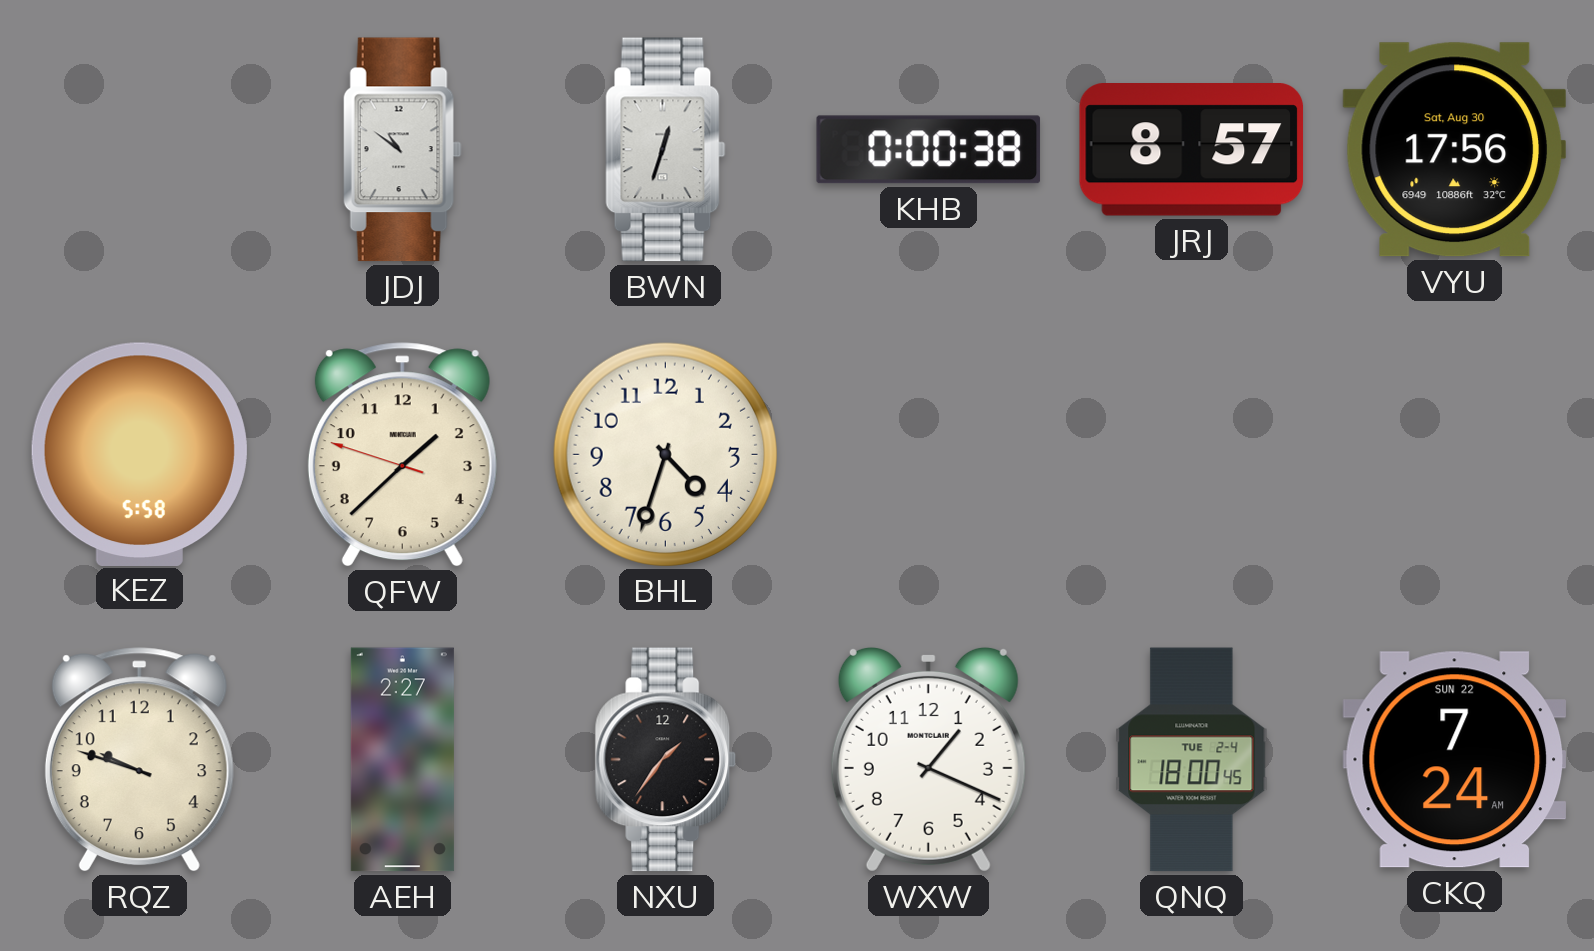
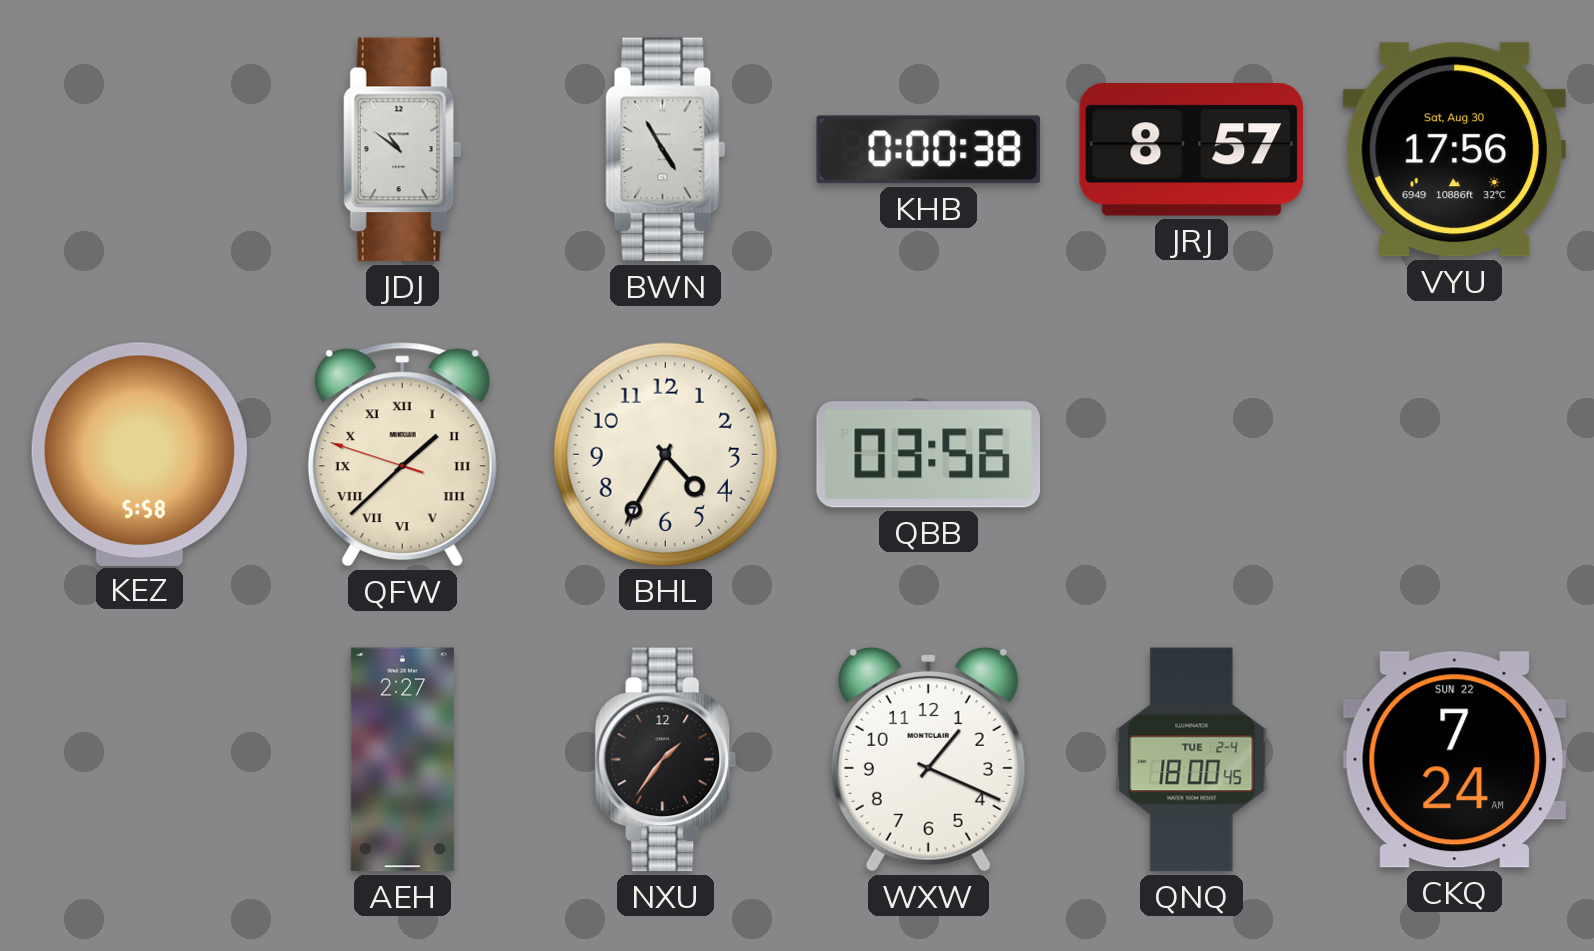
BWN: 12:33 -> 4:55 (666, 150)
QFW numerals: Arabic -> Roman (402, 455)
BHL: 4:33 -> 4:35 (665, 454)
QBB: none -> 03:56 (929, 455)
RQZ: 9:48 -> none (139, 760)
